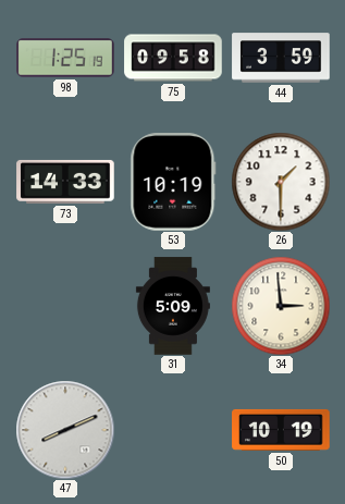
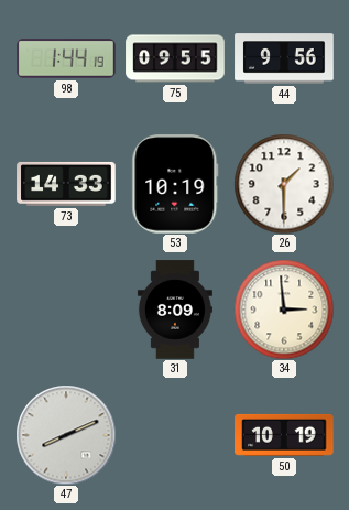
98: 1:25 -> 1:44 (66, 58)
75: 09:58 -> 09:55 (175, 58)
44: 3:59 -> 9:56 (284, 58)
31: 5:09 -> 8:09 (175, 310)
